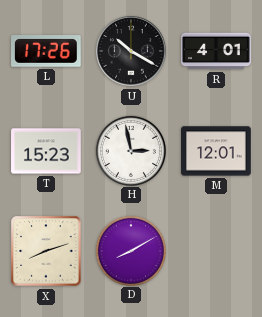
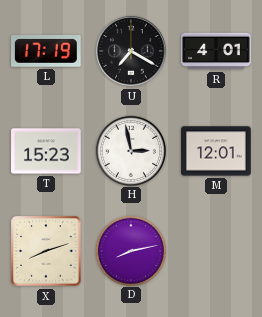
L: 17:26 -> 17:19 (47, 51)
U: 10:20 -> 7:20 (131, 51)
D: 8:10 -> 8:13 (130, 250)
